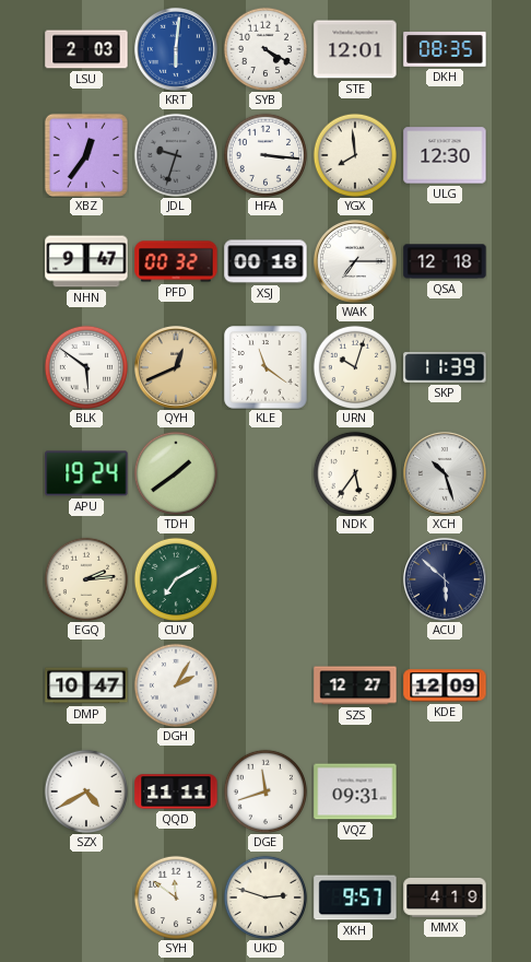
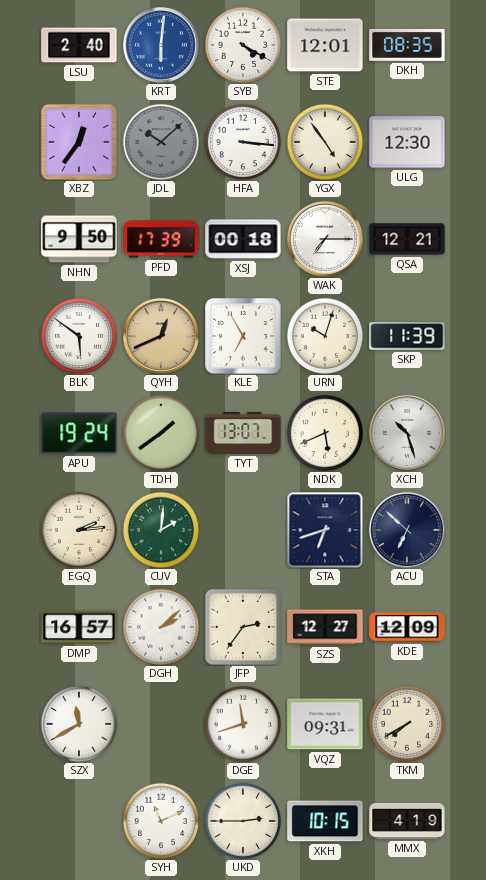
LSU: 2:03 -> 2:40 (79, 45)
JDL: 9:33 -> 10:08 (160, 141)
YGX: 7:59 -> 4:54 (324, 141)
NHN: 9:47 -> 9:50 (79, 239)
PFD: 00:32 -> 17:39 (161, 239)
QSA: 12:18 -> 12:21 (407, 239)
KLE: 11:21 -> 6:55 (243, 336)
TYT: none -> 13:07 (243, 433)
NDK: 5:36 -> 5:41 (324, 432)
CUV: 7:10 -> 2:01 (160, 529)
STA: none -> 6:42 (325, 530)
ACU: 5:52 -> 6:52 (407, 530)
DMP: 10:47 -> 16:57 (79, 627)
DGH: 2:05 -> 2:08 (160, 626)
JFP: none -> 2:36 (243, 627)
SZX: 4:40 -> 11:40 (78, 723)
QQD: 11:11 -> none (176, 791)
TKM: none -> 7:40 (406, 723)
SYH: 11:51 -> 11:11 (160, 820)
UKD: 2:48 -> 2:45 (242, 820)
XKH: 9:57 -> 10:15 (325, 821)
